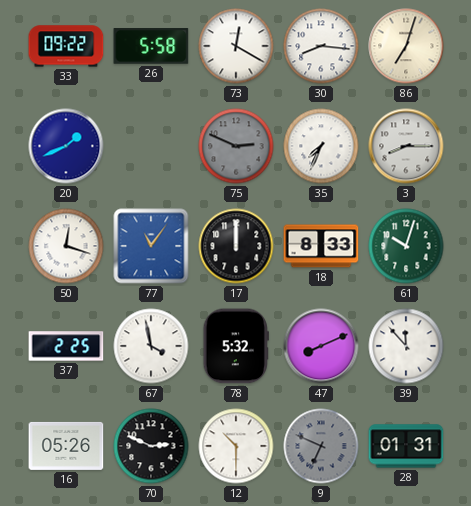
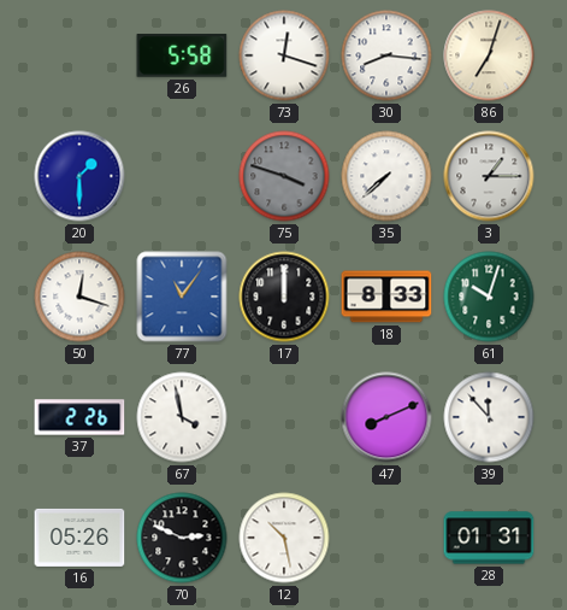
33: 09:22 -> none (66, 46)
73: 12:20 -> 12:18 (284, 55)
20: 1:41 -> 1:30 (79, 176)
75: 2:49 -> 3:48 (284, 176)
35: 7:34 -> 7:38 (386, 176)
3: 8:15 -> 1:15 (489, 176)
37: 2:25 -> 2:26 (79, 417)
78: 5:32 -> none (236, 346)
12: 10:30 -> 10:28 (284, 538)
9: 6:49 -> none (321, 446)
